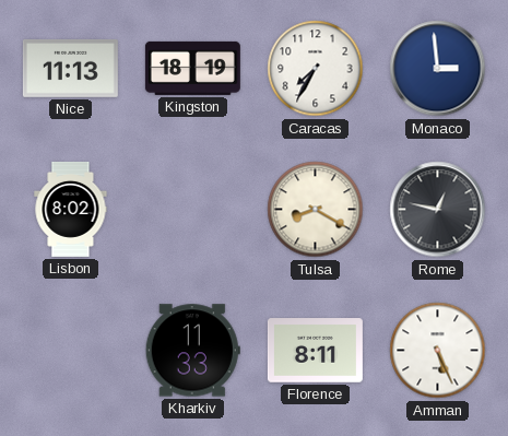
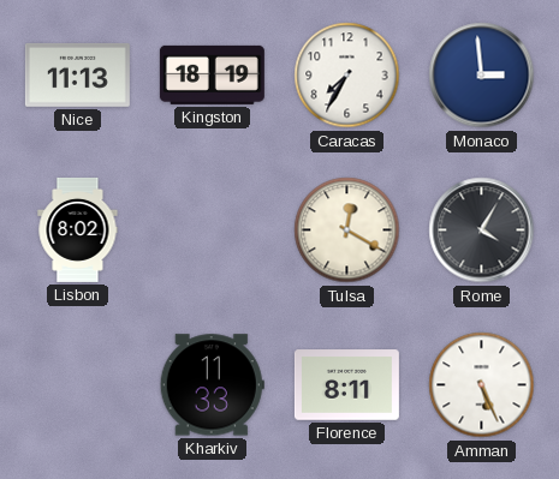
Tulsa: 8:20 -> 12:20 (347, 230)
Rome: 12:47 -> 4:05 (482, 230)
